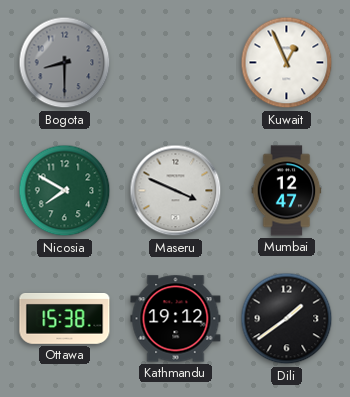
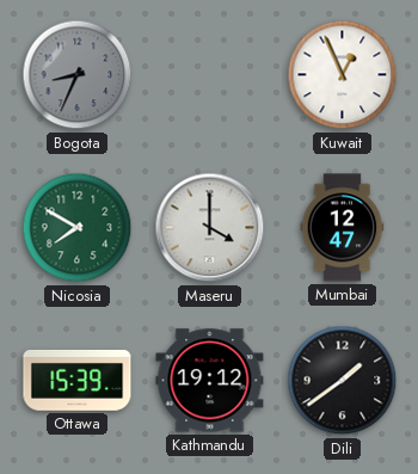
Bogota: 8:30 -> 8:34 (78, 75)
Maseru: 3:49 -> 4:00 (210, 228)
Ottawa: 15:38 -> 15:39 (78, 381)
